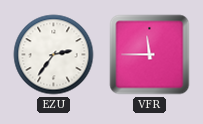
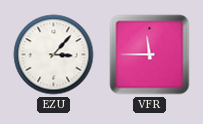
EZU: 2:36 -> 3:07 (54, 55)
